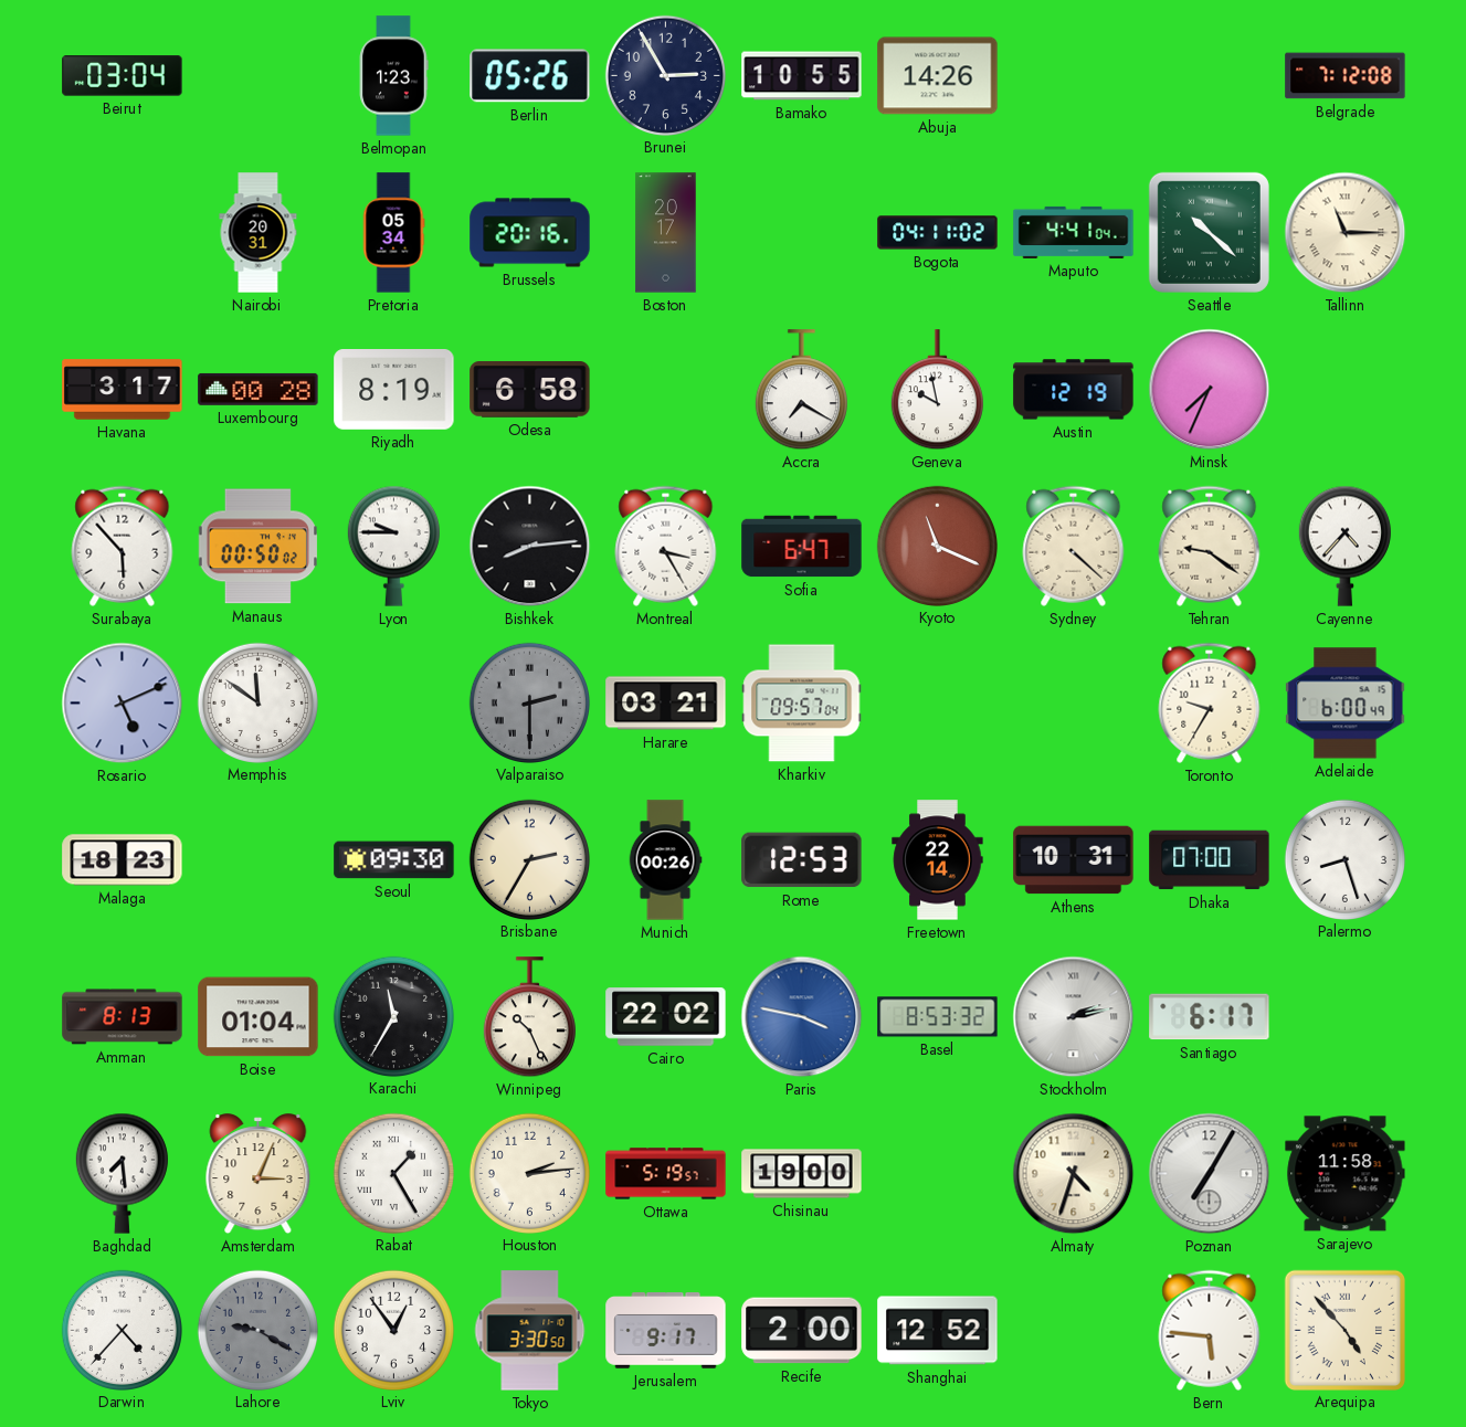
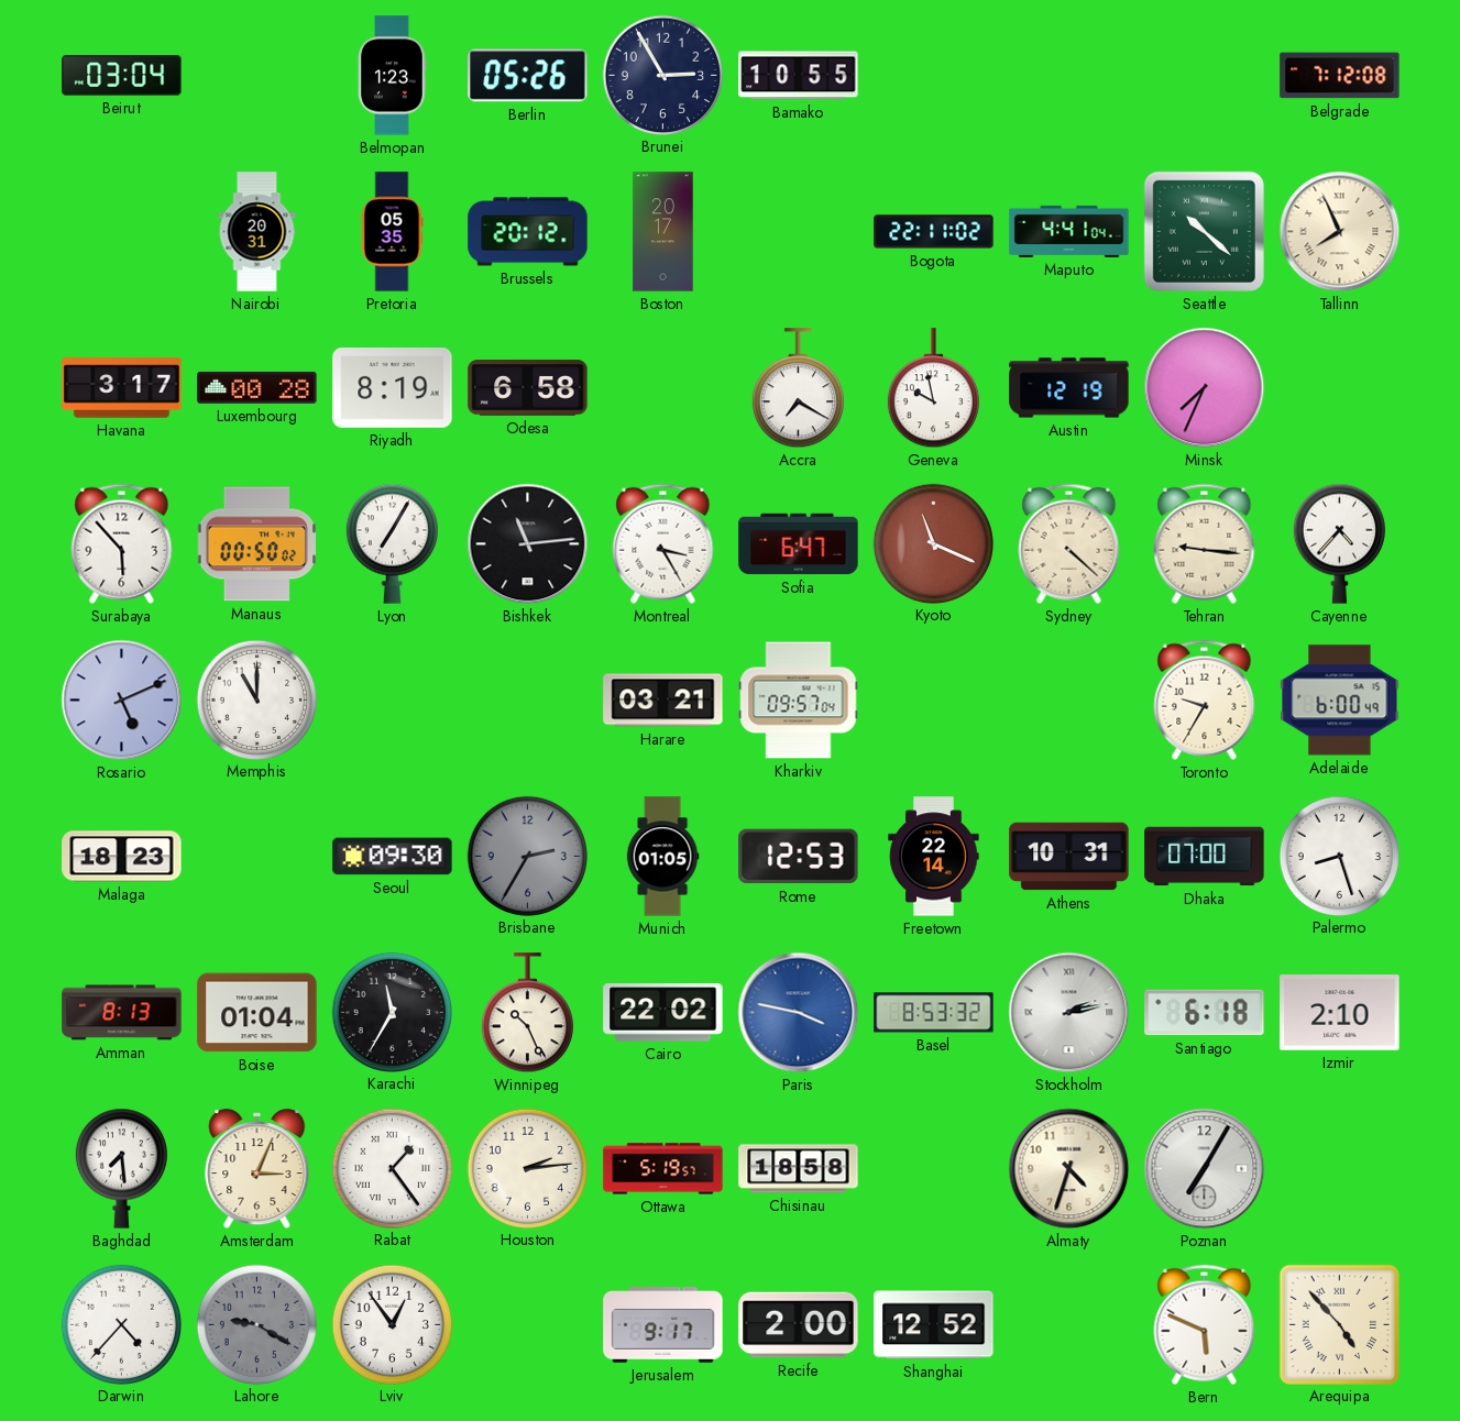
Abuja: 14:26 -> none (938, 76)
Pretoria: 05:34 -> 05:35 (392, 232)
Brussels: 20:16 -> 20:12 (528, 232)
Bogota: 04:11 -> 22:11 (934, 232)
Tallinn: 11:15 -> 7:56 (1340, 232)
Lyon: 9:45 -> 7:05 (392, 543)
Bishkek: 8:14 -> 11:14 (528, 544)
Tehran: 9:21 -> 9:16 (1205, 543)
Memphis: 11:51 -> 11:00 (256, 700)
Valparaiso: 2:30 -> none (529, 702)
Brisbane dial: cream -> grey (527, 856)
Munich: 00:26 -> 01:05 (662, 857)
Santiago: 6:17 -> 6:18 (1205, 1013)
Izmir: none -> 2:10 (1340, 1013)
Rabat: 1:25 -> 1:24 (392, 1168)
Chisinau: 19:00 -> 18:58 (799, 1169)
Sarajevo: 11:58 -> none (1346, 1174)
Tokyo: 3:30 -> none (530, 1331)
Bern: 5:46 -> 5:49 (1205, 1324)
